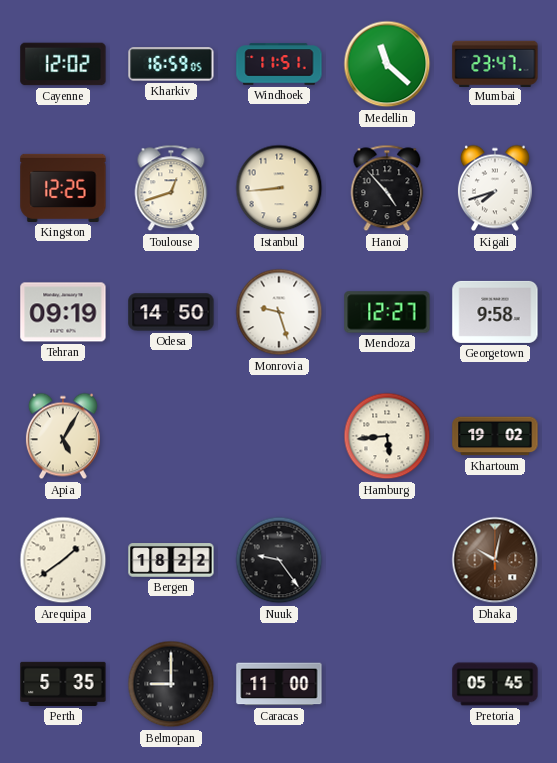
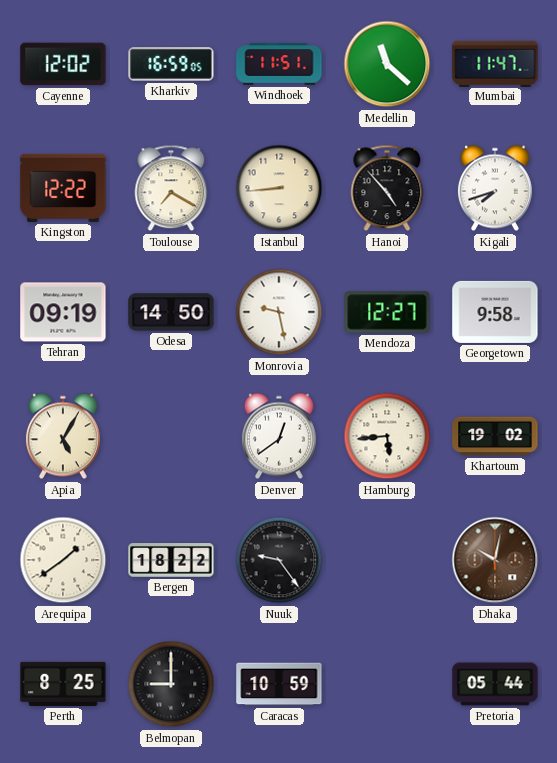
Mumbai: 23:47 -> 11:47 (495, 63)
Kingston: 12:25 -> 12:22 (63, 188)
Toulouse: 12:42 -> 7:20 (171, 188)
Monrovia: 9:27 -> 9:28 (279, 312)
Denver: none -> 12:39 (279, 436)
Perth: 5:35 -> 8:25 (63, 684)
Caracas: 11:00 -> 10:59 (279, 684)
Pretoria: 05:45 -> 05:44 (495, 684)
